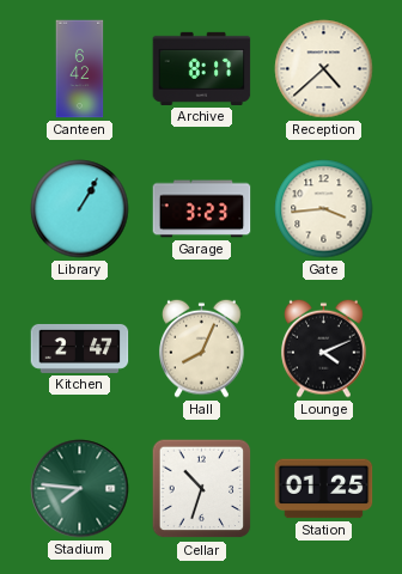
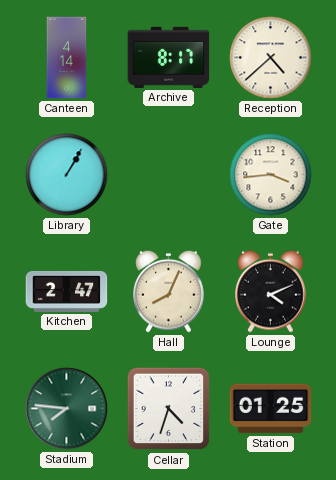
Canteen: 6:42 -> 4:14 (67, 58)
Garage: 3:23 -> none (202, 209)
Cellar: 10:33 -> 4:33 (169, 409)
